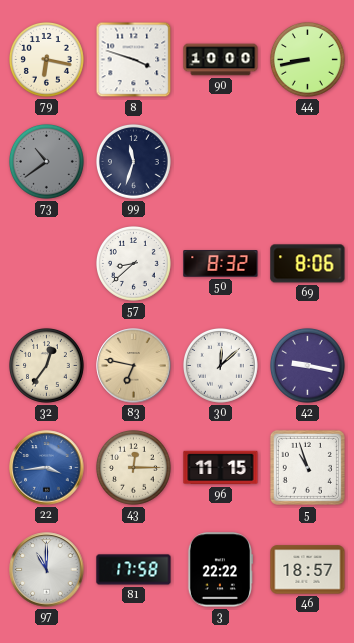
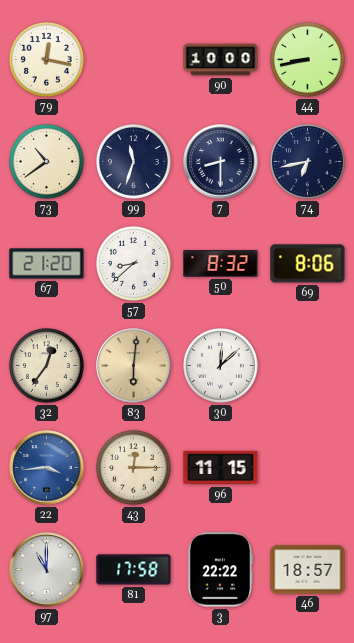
79: 6:17 -> 12:17 (47, 60)
8: 3:48 -> none (134, 60)
73 dial: grey -> cream (47, 162)
7: none -> 8:30 (221, 162)
74: none -> 6:43 (308, 162)
67: none -> 21:20 (47, 264)
83: 6:47 -> 6:01 (134, 366)
42: 9:17 -> none (308, 366)
5: 10:57 -> none (307, 467)
